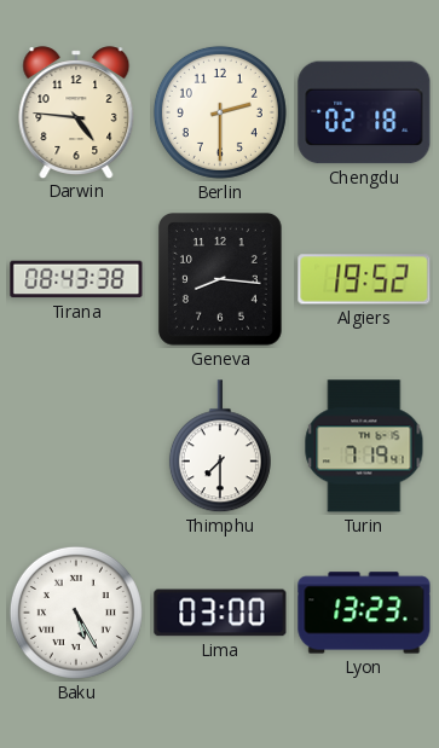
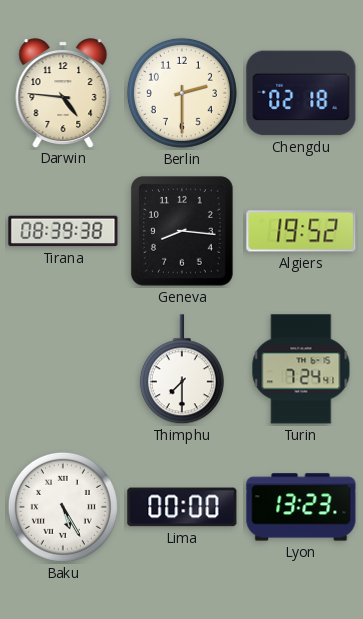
Tirana: 08:43 -> 08:39 (63, 231)
Turin: 7:19 -> 7:24 (301, 369)
Lima: 03:00 -> 00:00 (182, 507)
